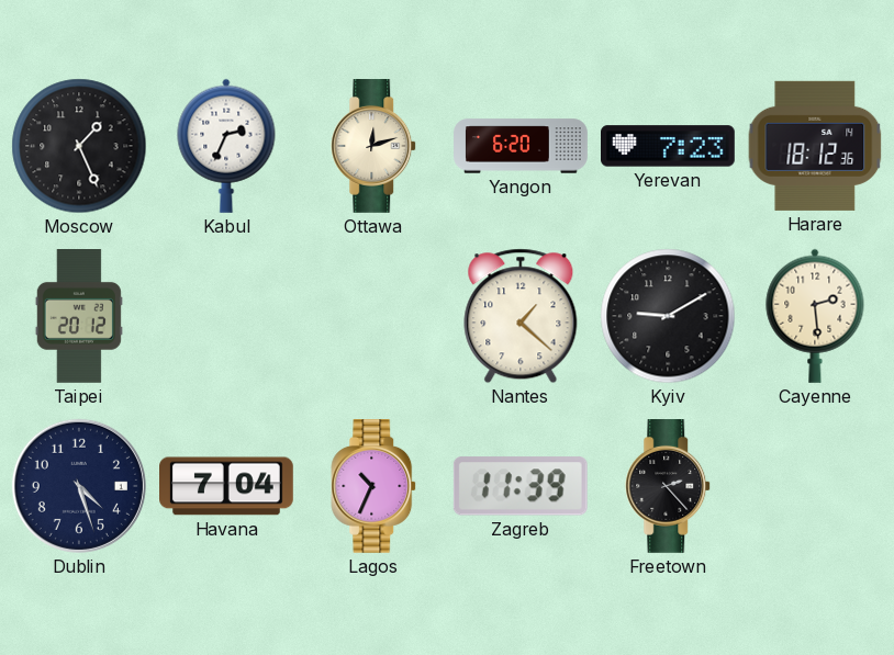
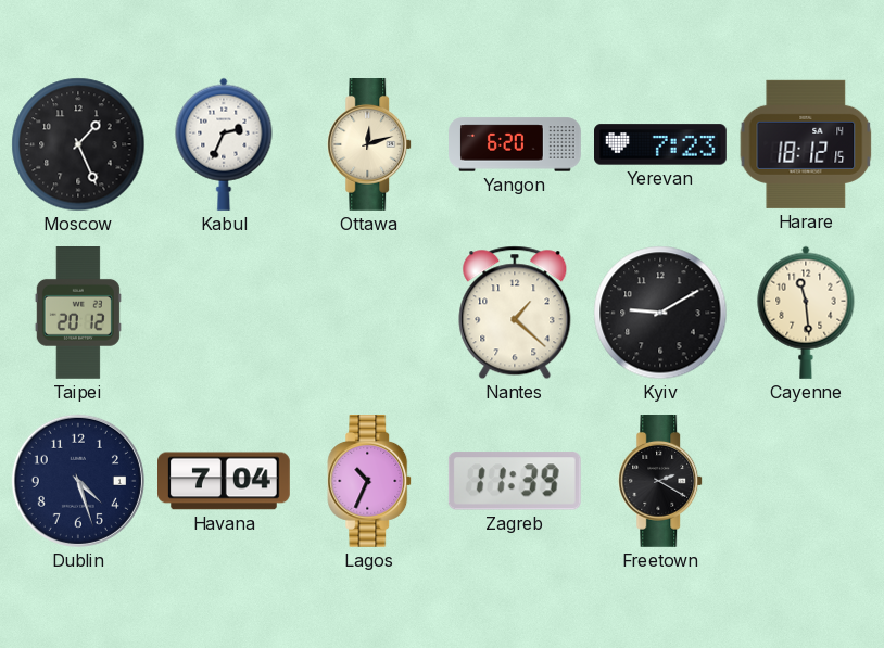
Harare: 18:12:36 -> 18:12:15 (806, 144)
Cayenne: 2:29 -> 11:29 (806, 313)
Freetown: 2:23 -> 2:20 (661, 482)
